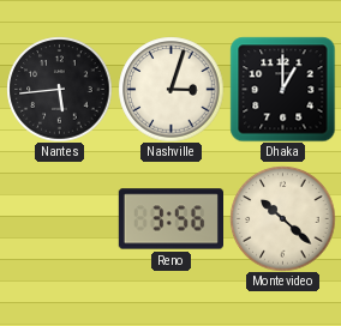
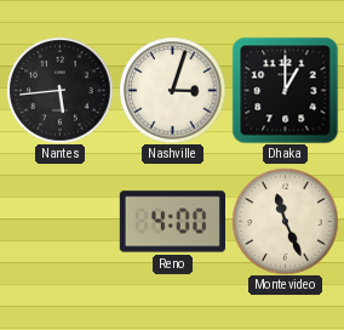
Reno: 3:56 -> 4:00 (172, 222)
Montevideo: 10:22 -> 11:26 (285, 221)
